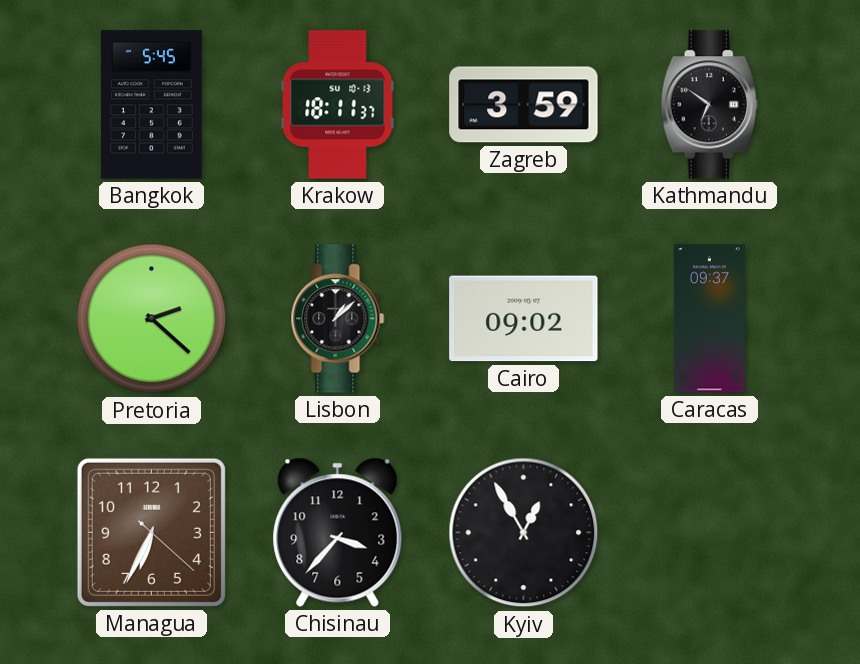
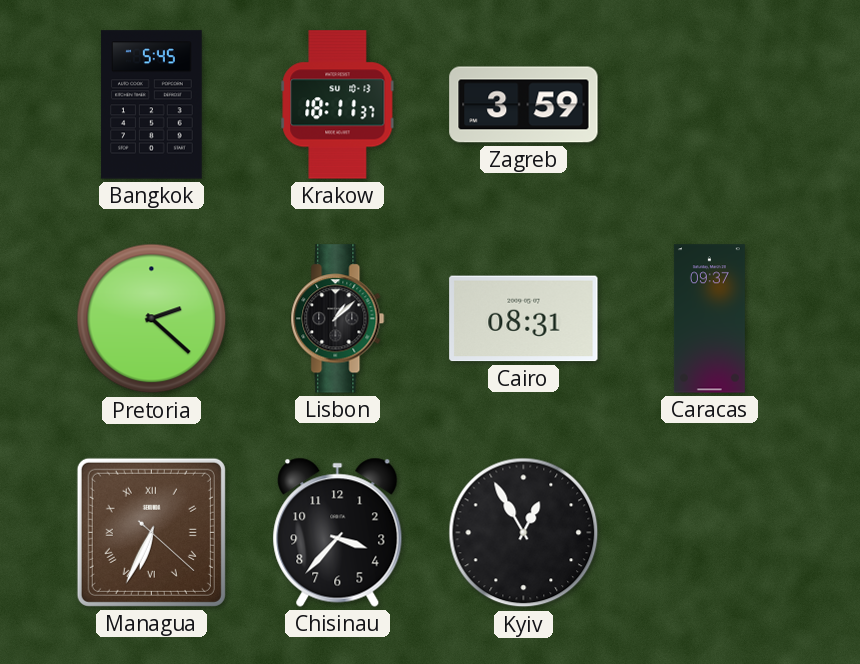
Kathmandu: 6:51 -> none (709, 105)
Cairo: 09:02 -> 08:31 (524, 319)
Managua numerals: Arabic -> Roman (151, 532)
